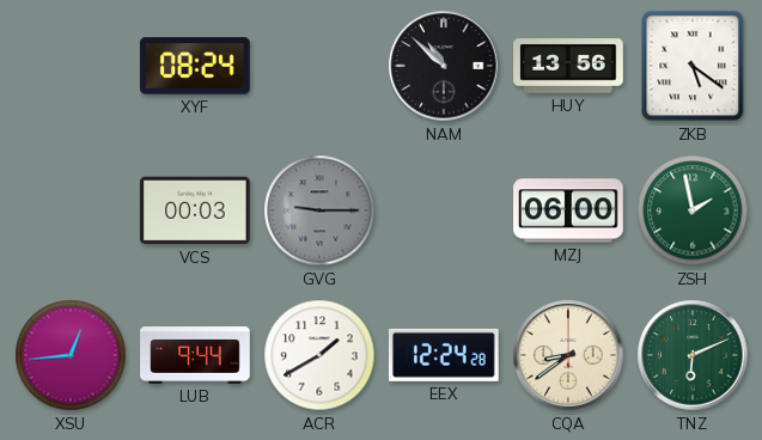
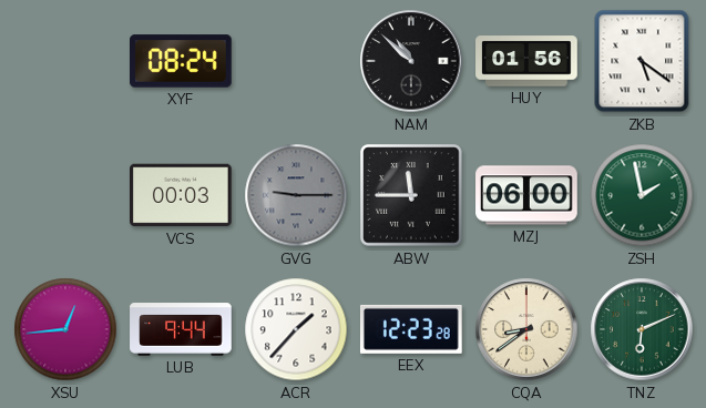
HUY: 13:56 -> 01:56 (526, 61)
ABW: none -> 11:45 (411, 195)
ACR: 1:40 -> 1:37 (296, 329)
EEX: 12:24 -> 12:23 (411, 329)
